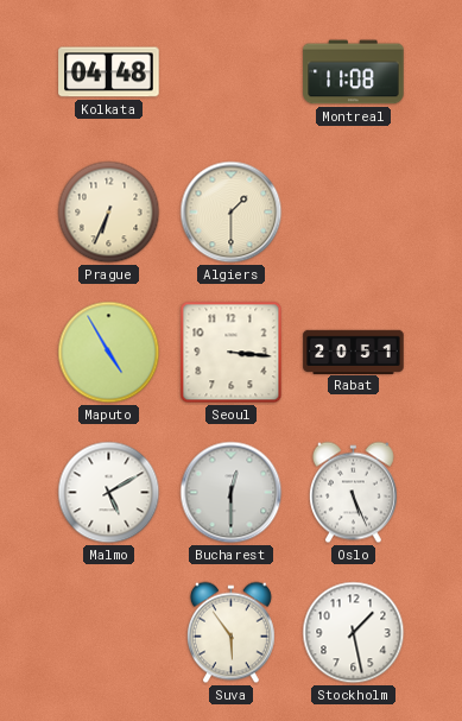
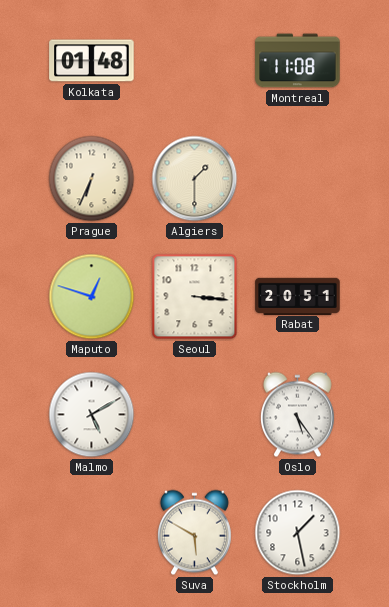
Kolkata: 04:48 -> 01:48 (92, 61)
Maputo: 4:55 -> 12:48 (92, 297)
Bucharest: 12:30 -> none (232, 493)
Oslo: 5:26 -> 5:24 (297, 415)
Suva: 5:54 -> 5:50 (194, 533)
